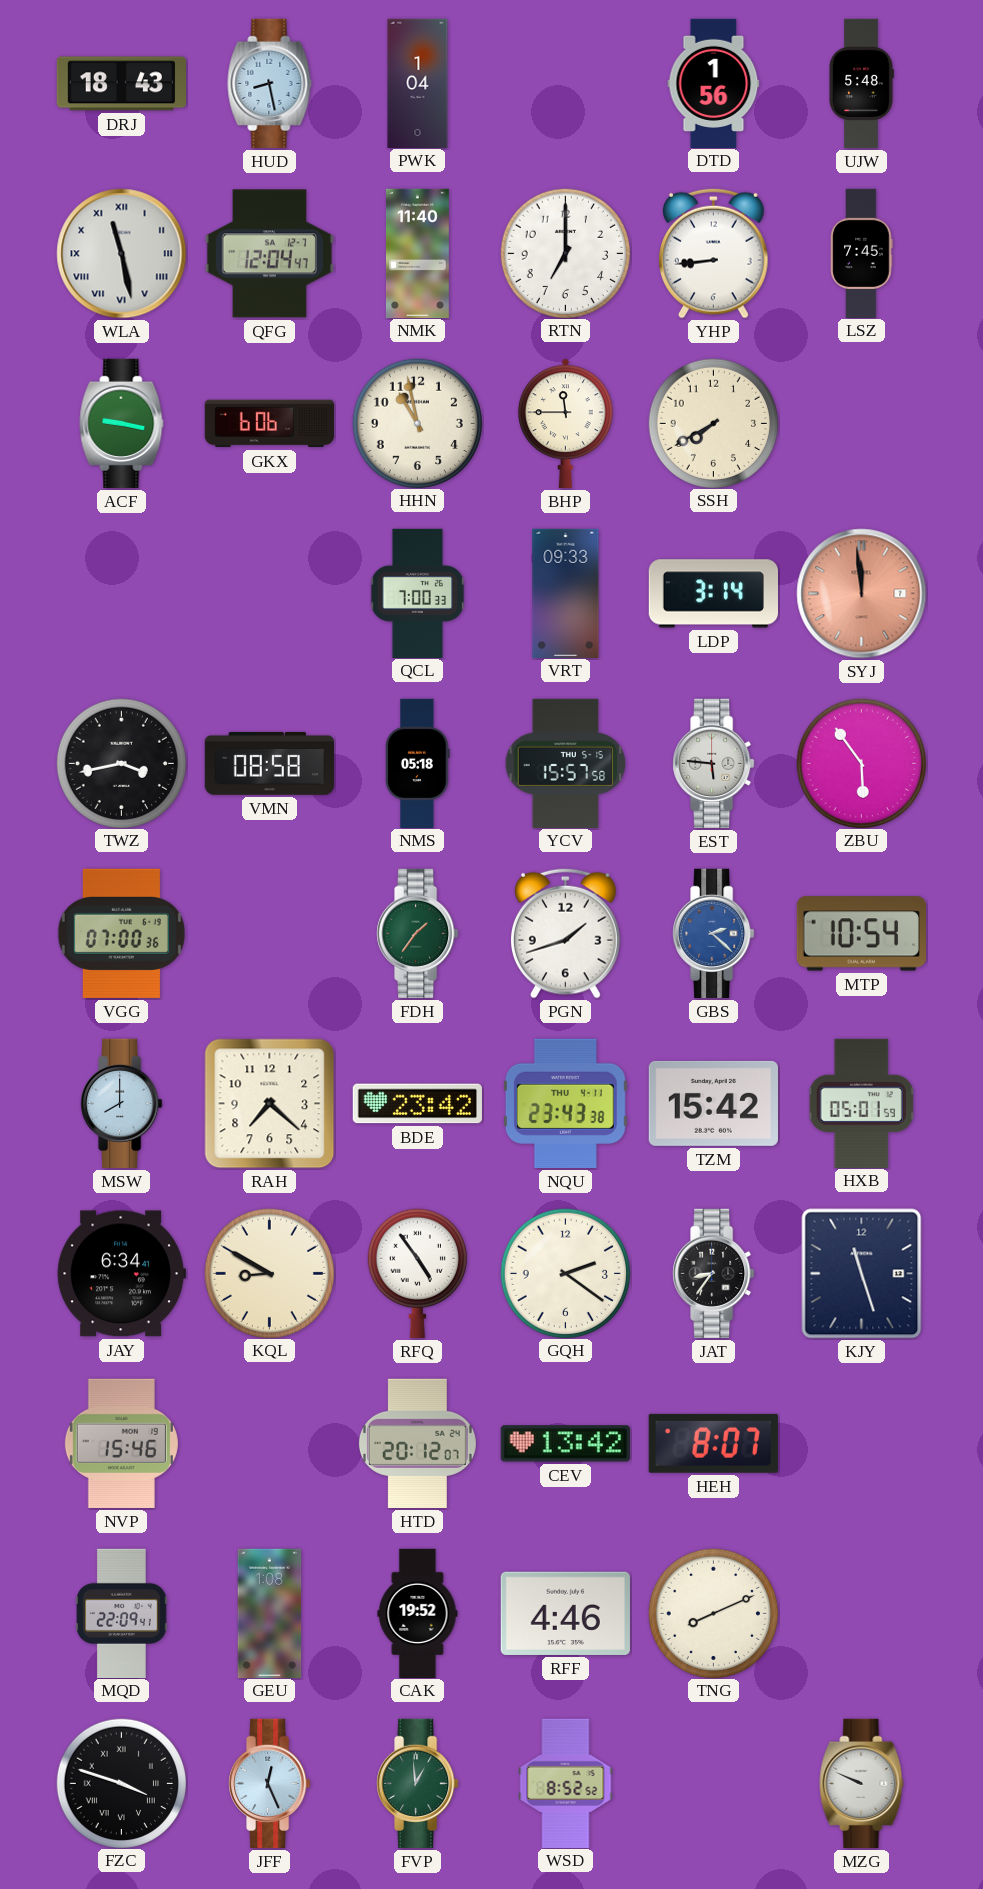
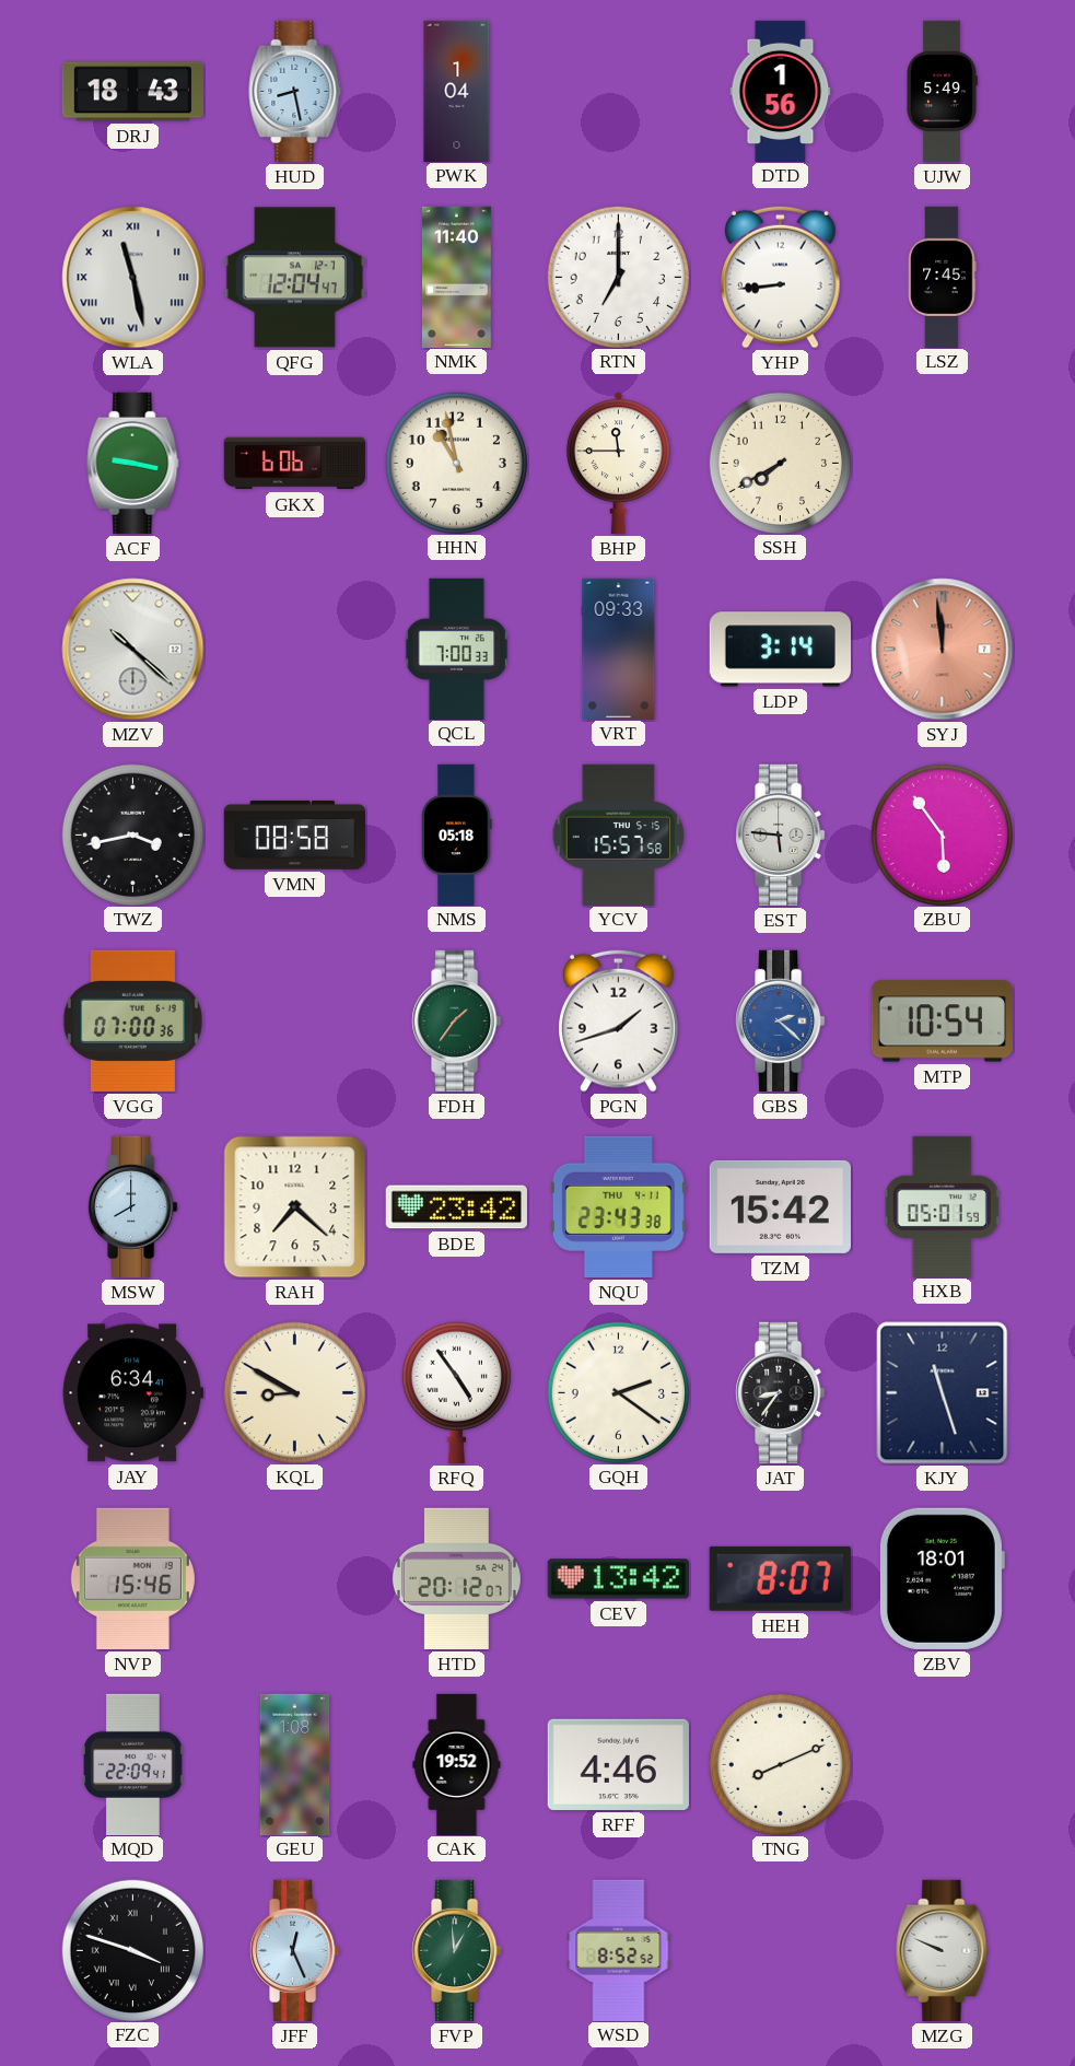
UJW: 5:48 -> 5:49 (942, 92)
MZV: none -> 10:22 (133, 650)
ZBV: none -> 18:01 (942, 1578)
